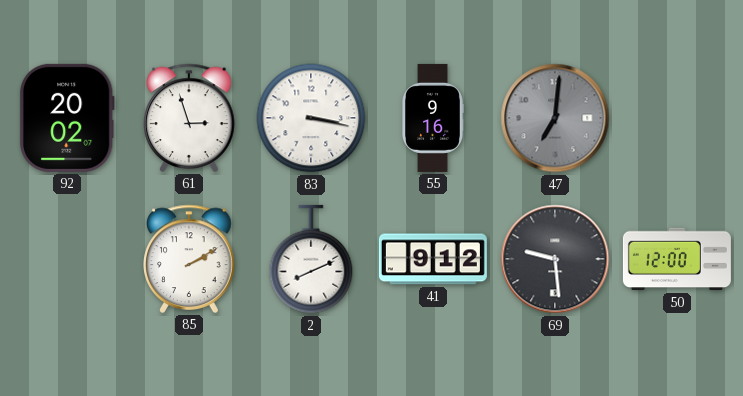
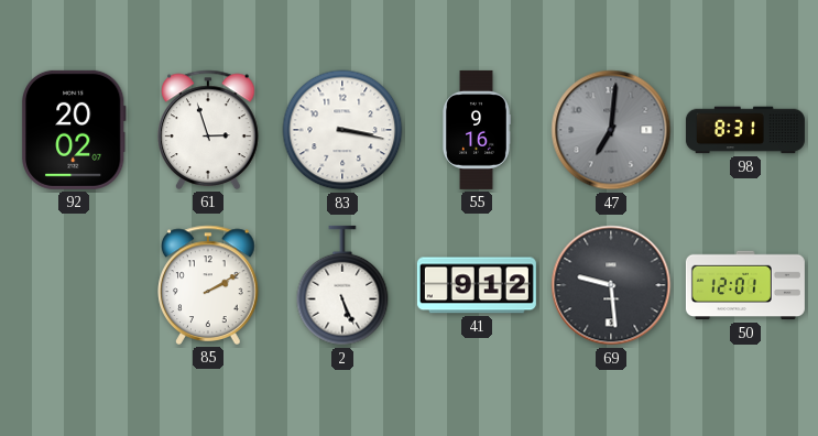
98: none -> 8:31 (745, 130)
2: 8:11 -> 5:26 (342, 285)
50: 12:00 -> 12:01 (745, 285)
